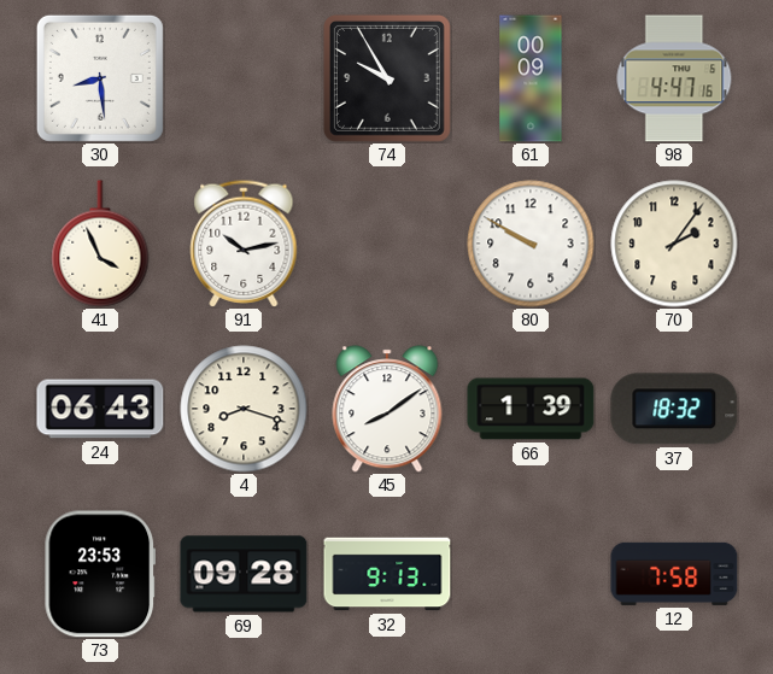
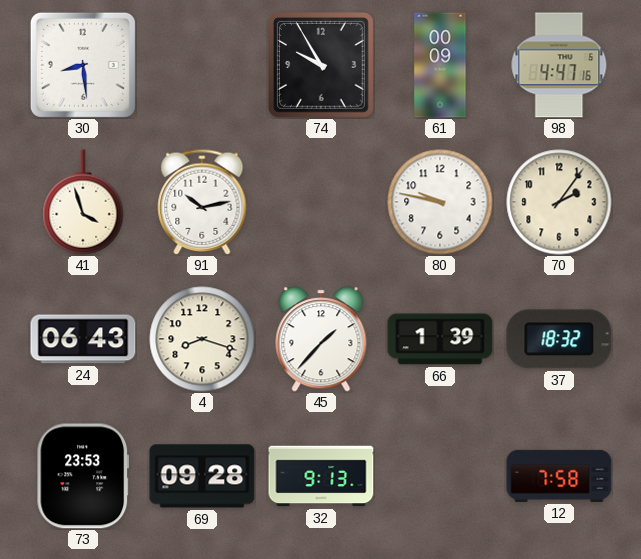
41: 3:56 -> 3:57 (83, 202)
80: 9:50 -> 9:47 (440, 202)
45: 8:09 -> 1:37 (321, 339)
